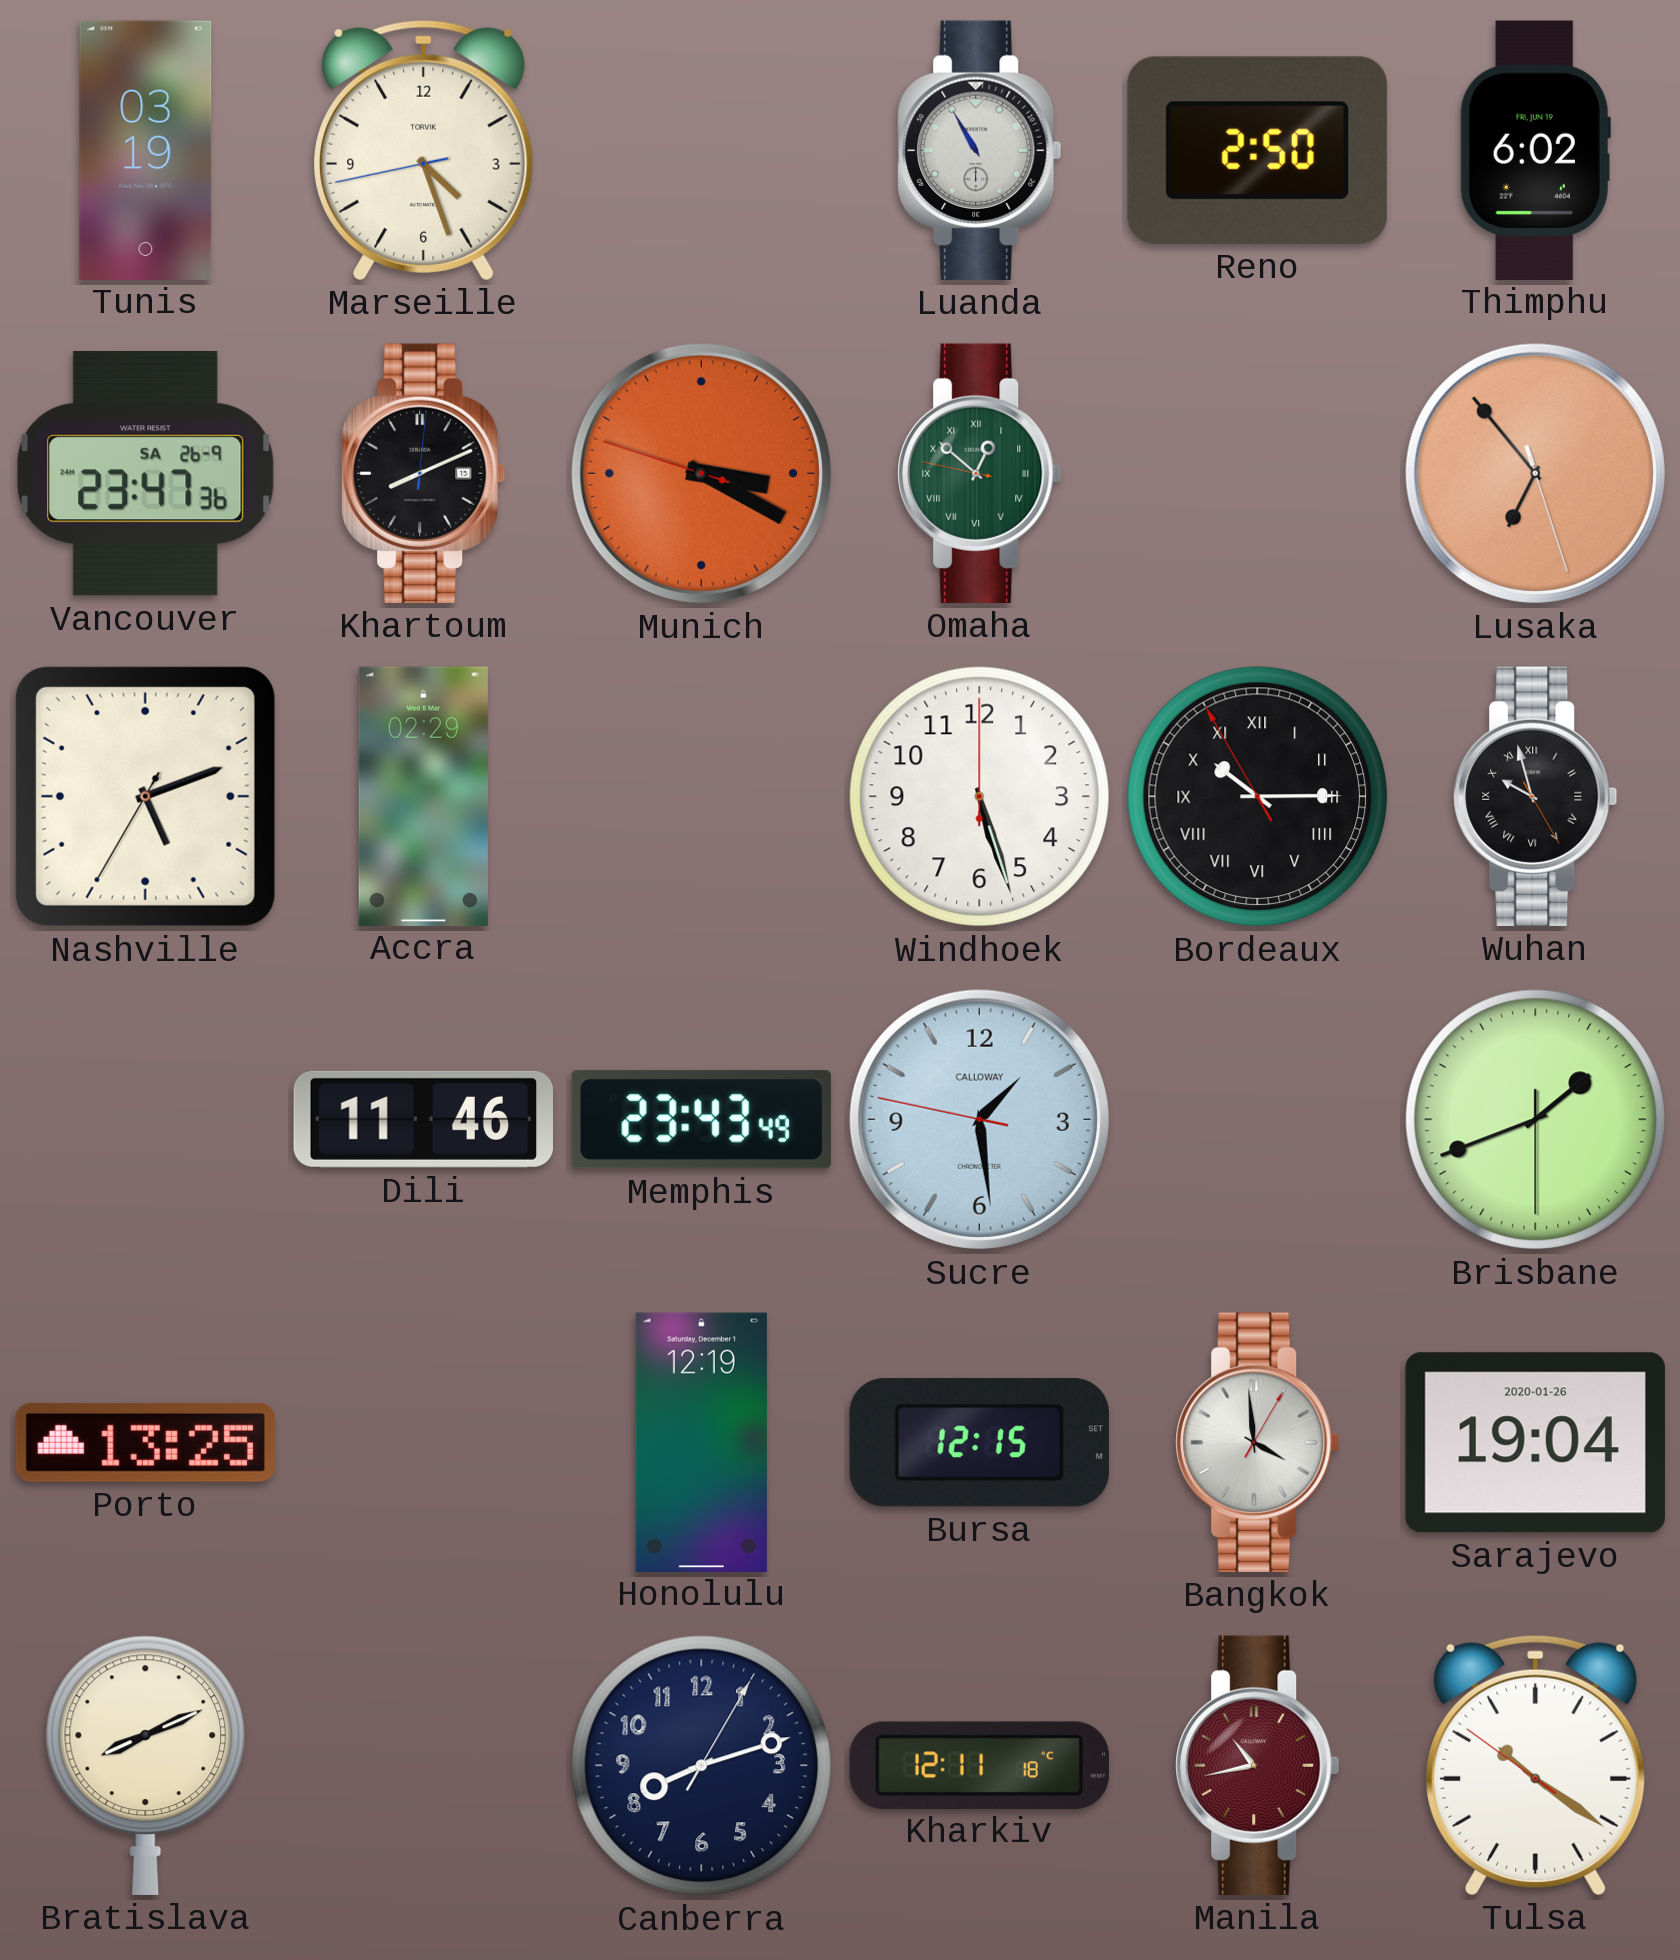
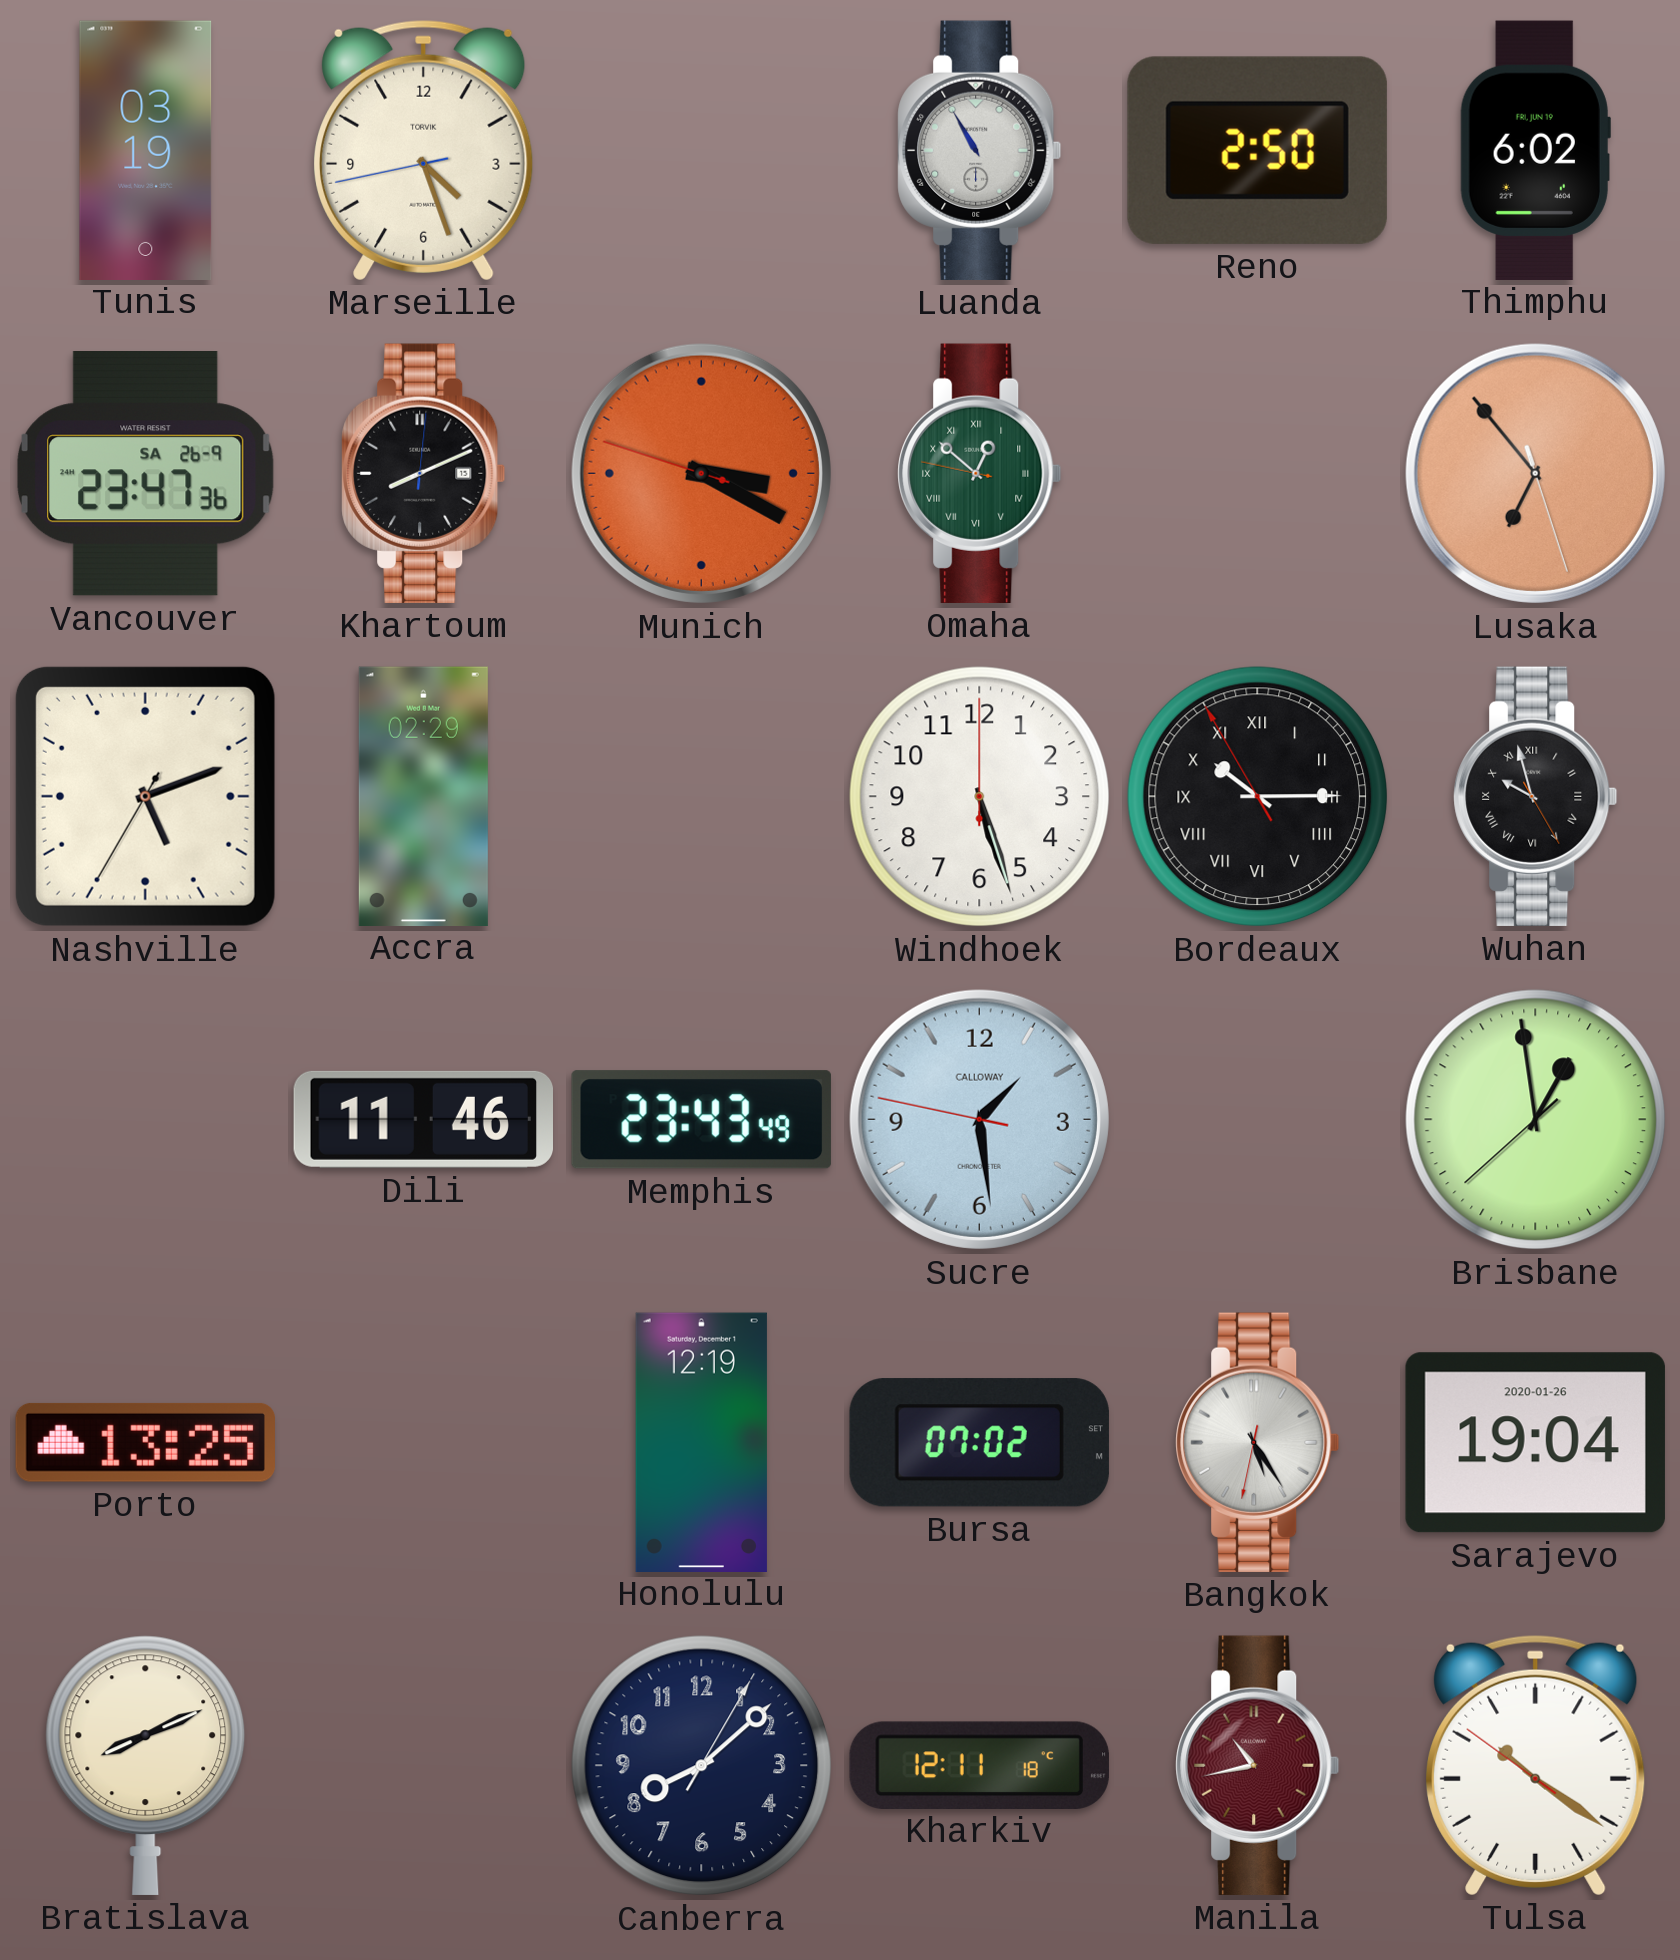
Brisbane: 1:41 -> 12:58 (1536, 1120)
Bursa: 12:15 -> 07:02 (979, 1443)
Bangkok: 3:59 -> 5:24 (1258, 1442)
Canberra: 8:12 -> 8:08 (702, 1766)
